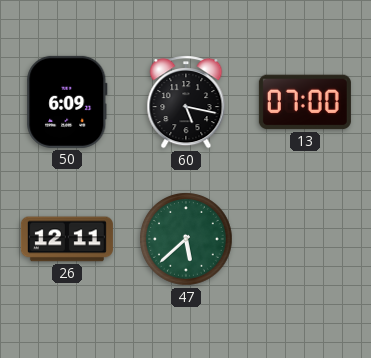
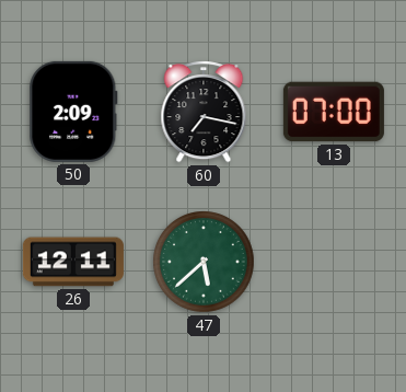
50: 6:09 -> 2:09 (73, 112)
60: 5:17 -> 7:17 (204, 112)
